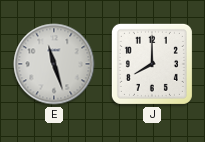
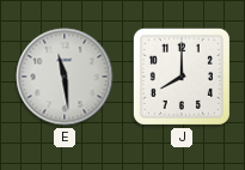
E: 11:27 -> 11:29 (65, 77)
